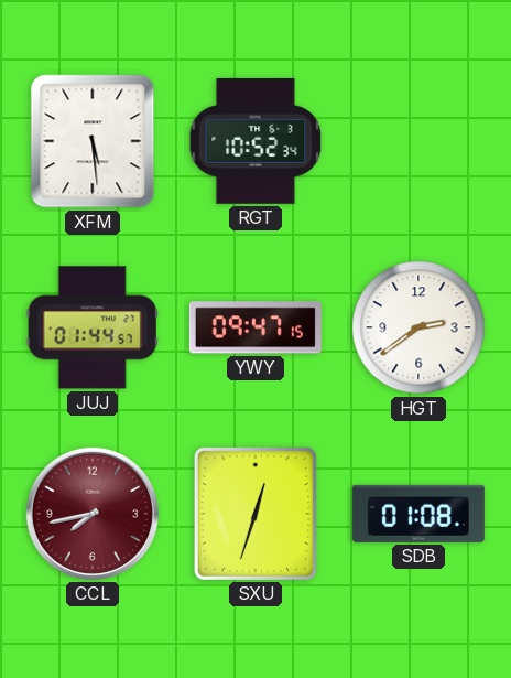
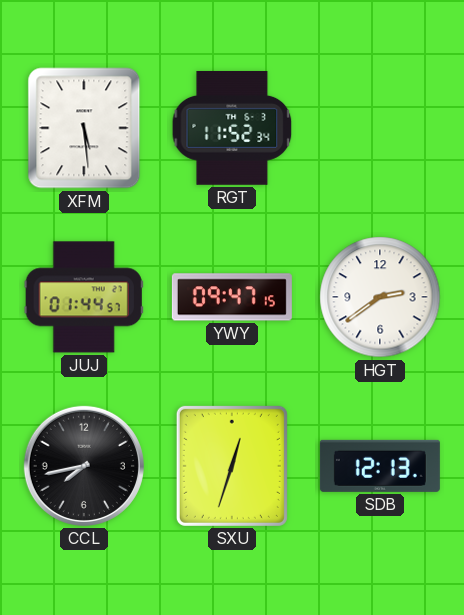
RGT: 10:52 -> 11:52 (232, 128)
CCL dial: burgundy -> black (84, 466)
SDB: 01:08 -> 12:13 (380, 466)
